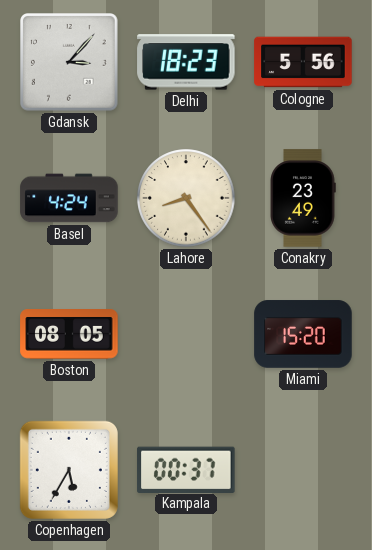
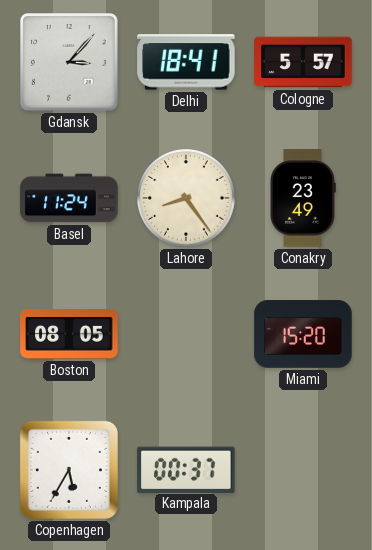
Delhi: 18:23 -> 18:41 (186, 62)
Cologne: 5:56 -> 5:57 (303, 62)
Basel: 4:24 -> 11:24 (69, 198)
